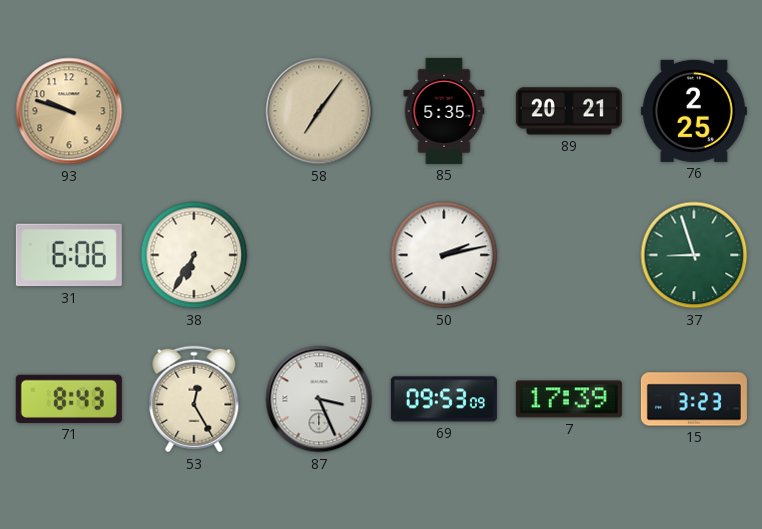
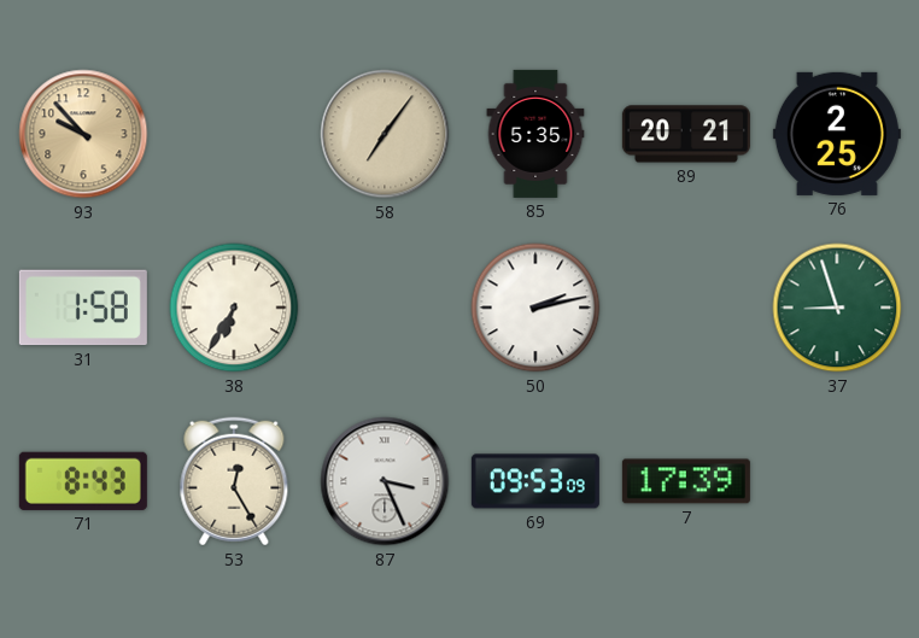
93: 9:48 -> 9:53 (83, 134)
31: 6:06 -> 1:58 (83, 308)
15: 3:23 -> none (694, 399)
